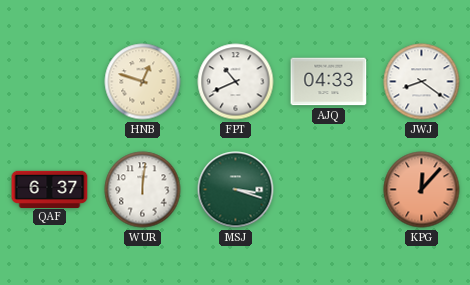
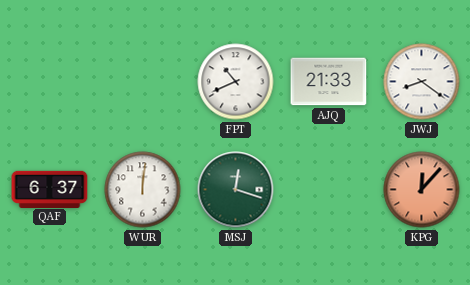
HNB: 12:48 -> none (143, 82)
AJQ: 04:33 -> 21:33 (329, 82)
MSJ: 3:18 -> 12:18 (236, 190)
